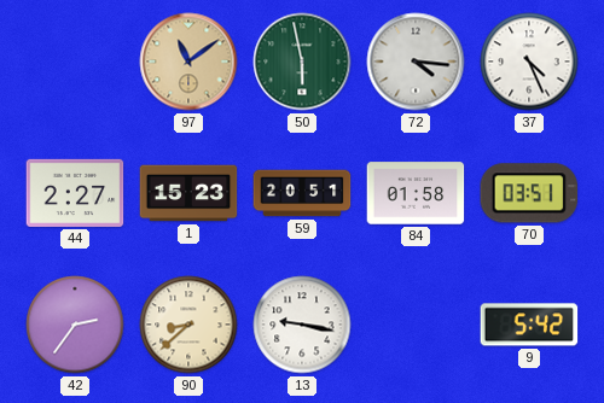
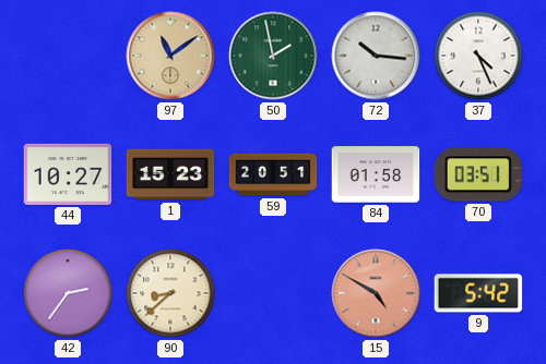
50: 5:58 -> 1:58 (273, 56)
72: 4:16 -> 10:16 (376, 56)
44: 2:27 -> 10:27 (68, 174)
13: 9:17 -> none (302, 325)
15: none -> 4:50 (376, 293)
